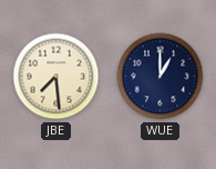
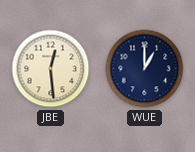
JBE: 7:29 -> 12:29 (51, 69)
